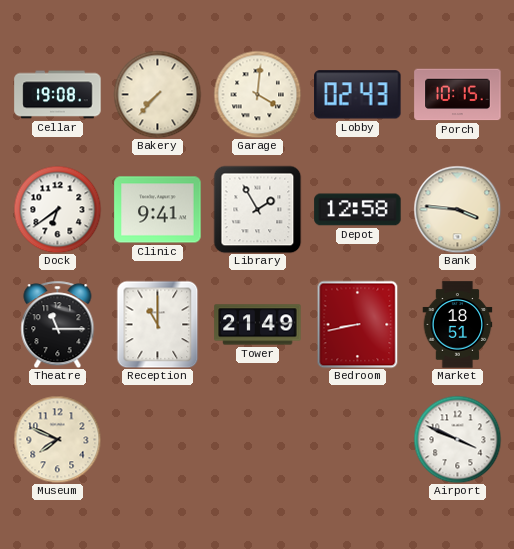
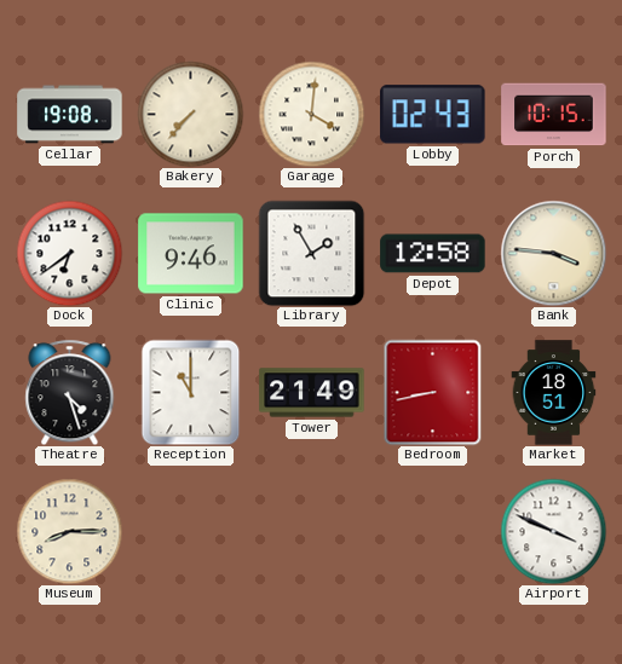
Clinic: 9:41 -> 9:46 (191, 254)
Theatre: 11:15 -> 4:27 (70, 392)
Museum: 7:49 -> 8:15 (69, 531)
